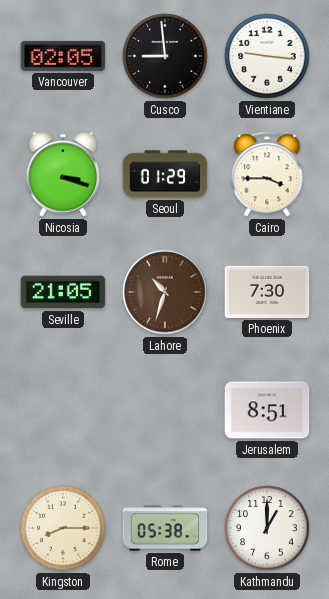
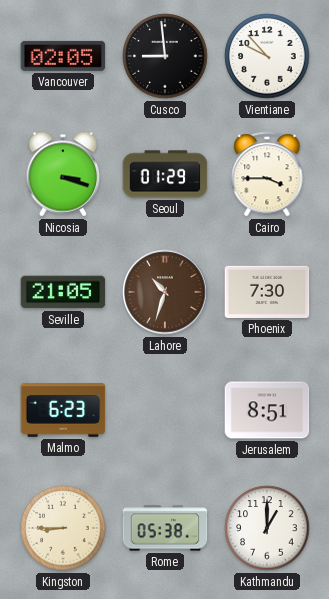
Vientiane: 9:16 -> 9:53 (267, 56)
Malmo: none -> 6:23 (63, 411)
Kingston: 8:15 -> 8:45 (63, 528)
